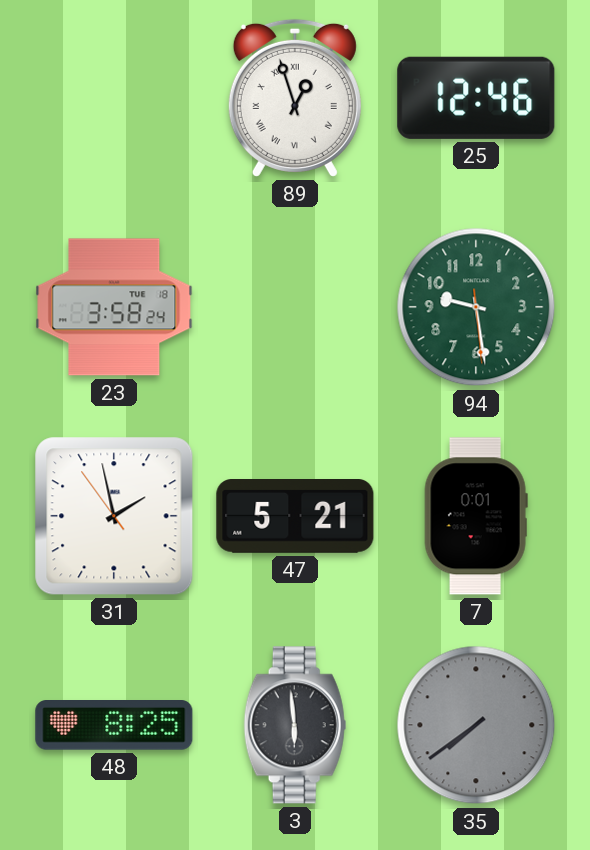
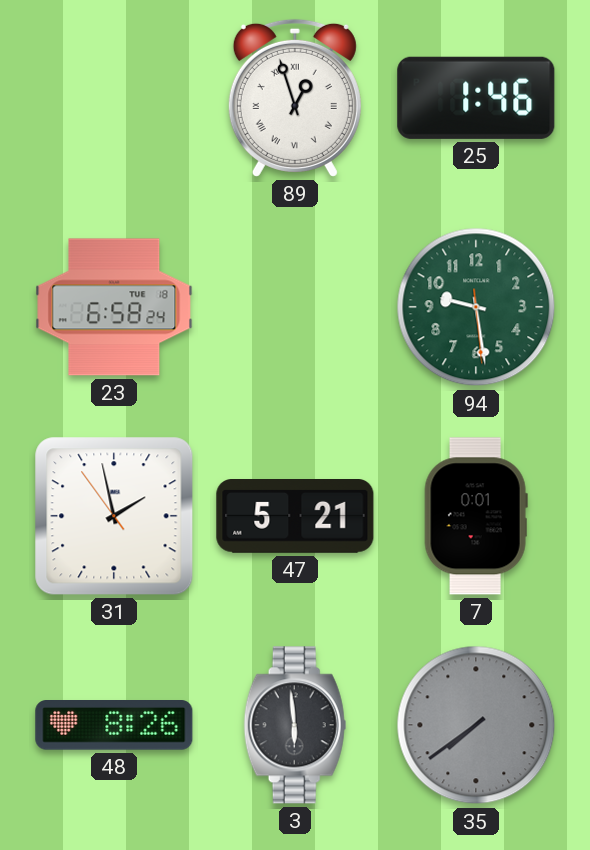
25: 12:46 -> 1:46 (476, 98)
23: 3:58 -> 6:58 (114, 307)
48: 8:25 -> 8:26 (114, 726)
